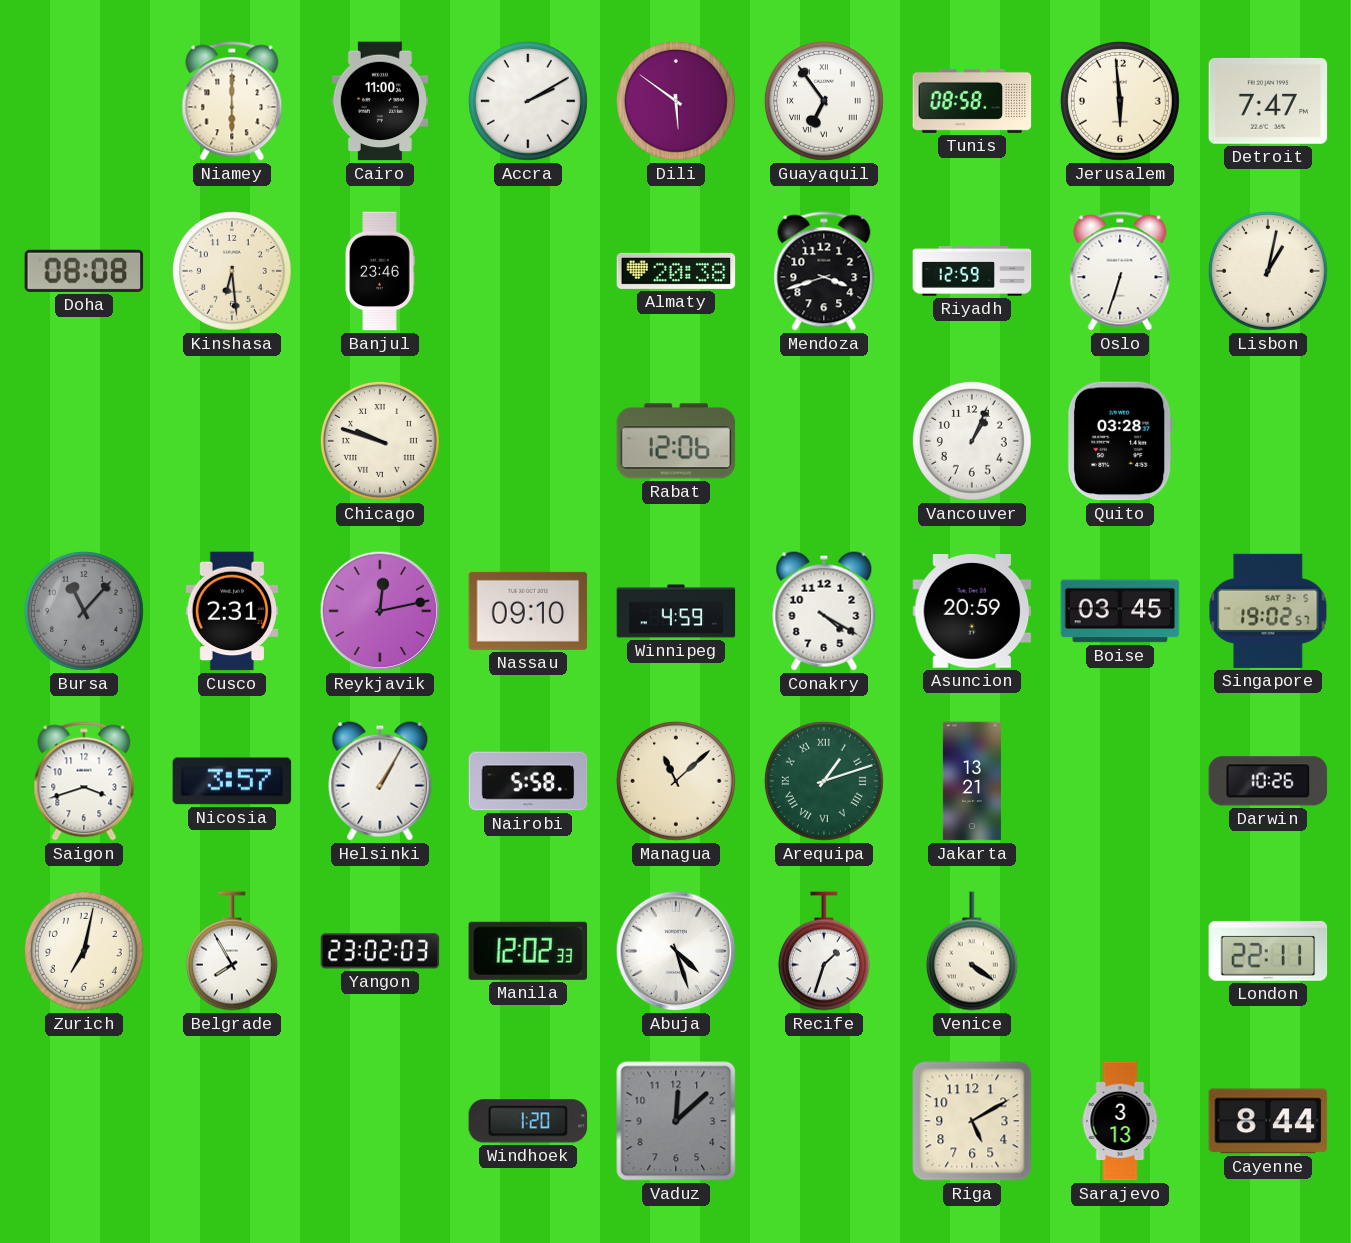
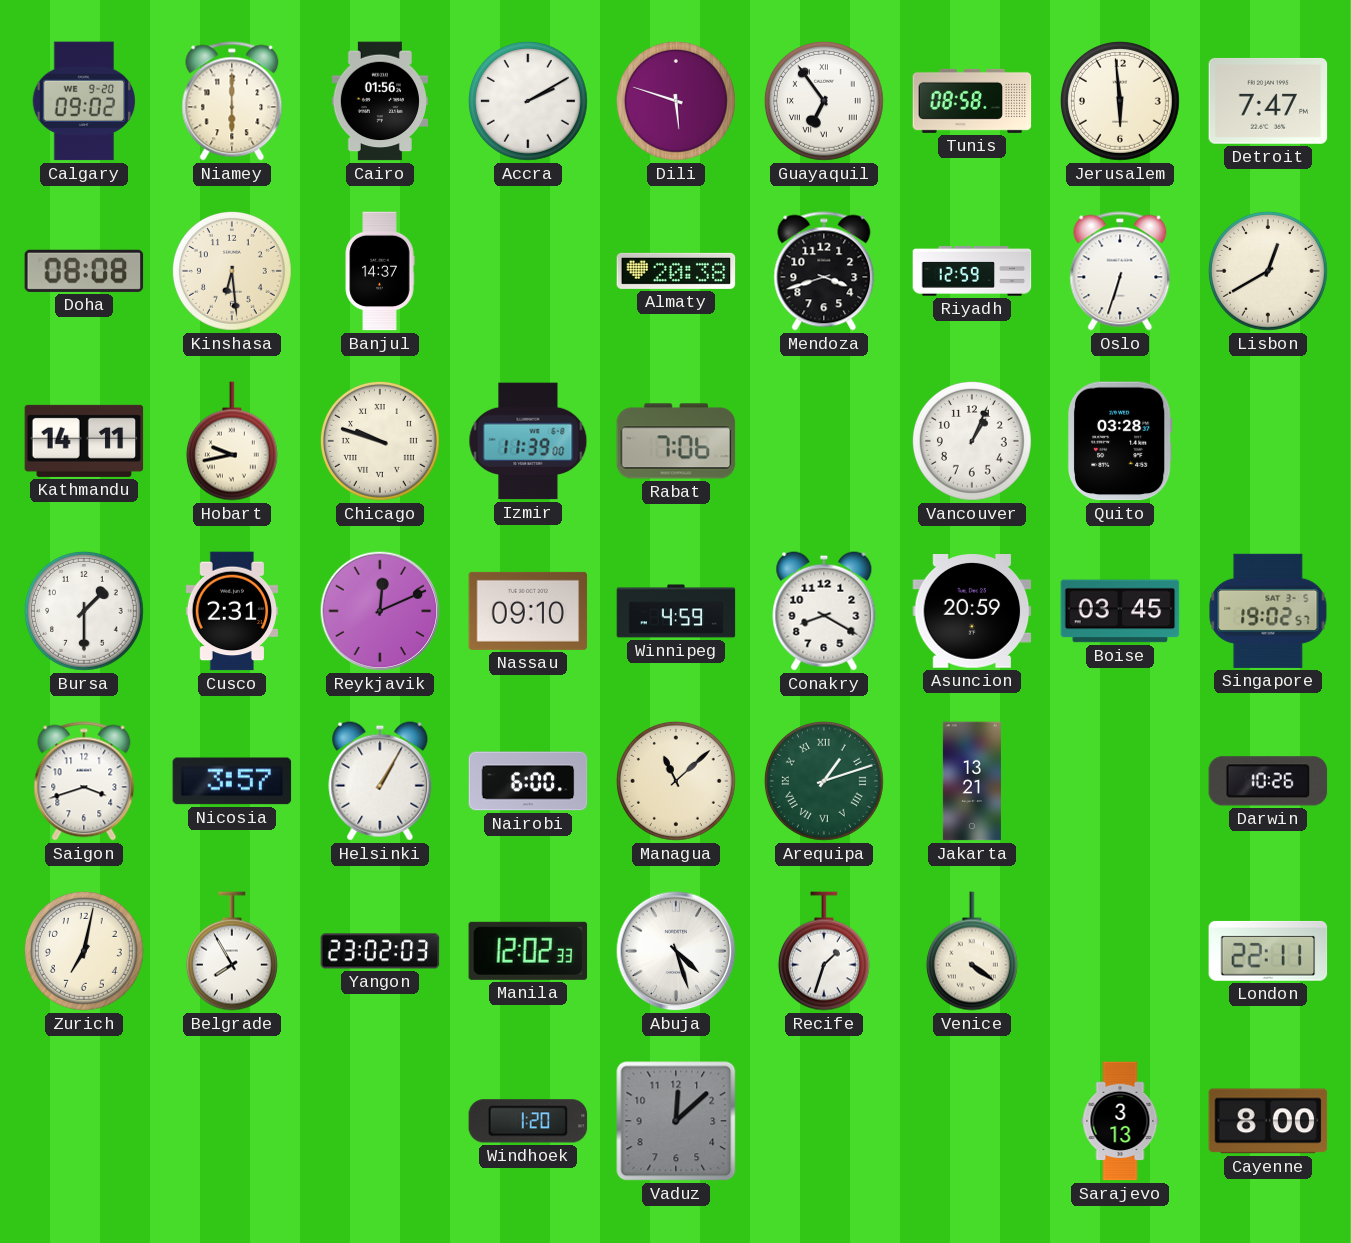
Calgary: none -> 09:02 (84, 101)
Cairo: 11:00 -> 01:56 (379, 101)
Dili: 5:51 -> 5:48 (676, 101)
Banjul: 23:46 -> 14:37 (380, 271)
Lisbon: 1:02 -> 12:40 (1268, 271)
Kathmandu: none -> 14:11 (84, 441)
Hobart: none -> 9:43 (232, 441)
Izmir: none -> 11:39 (528, 441)
Rabat: 12:06 -> 7:06 (676, 441)
Bursa: 11:07 -> 1:30 (84, 611)
Bursa dial: grey -> white (84, 611)
Reykjavik: 12:13 -> 12:11 (380, 611)
Conakry: 4:20 -> 8:20 (824, 611)
Nairobi: 5:58 -> 6:00 (528, 781)
Riga: 5:10 -> none (972, 1121)
Cayenne: 8:44 -> 8:00 (1268, 1121)
